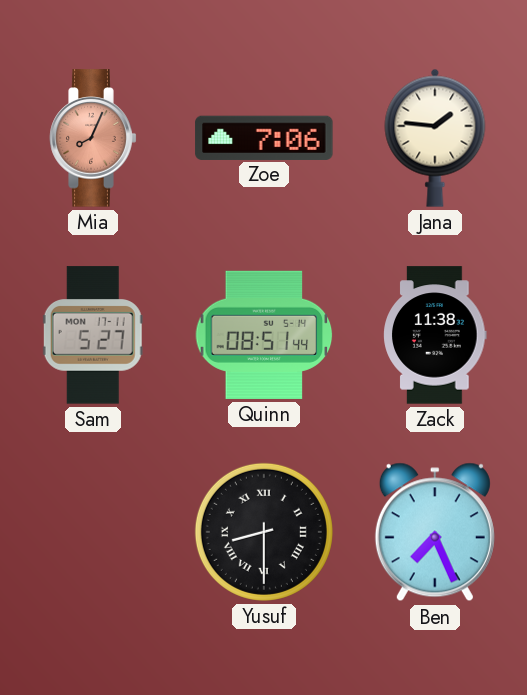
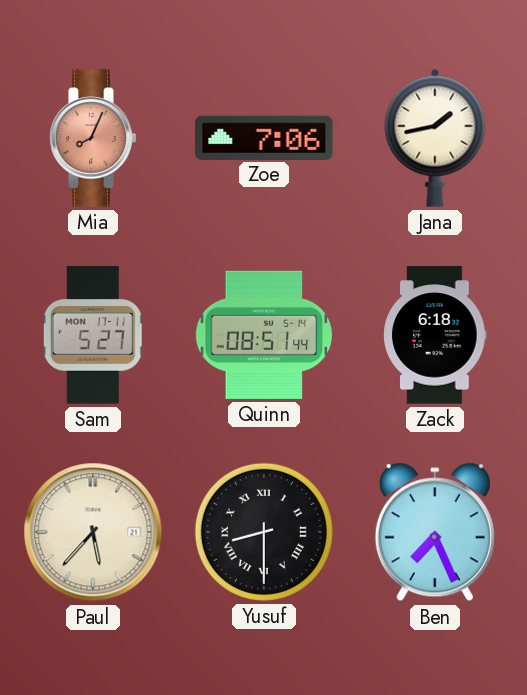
Jana: 1:46 -> 1:43 (435, 138)
Zack: 11:38 -> 6:18 (435, 335)
Paul: none -> 5:37 (93, 532)
